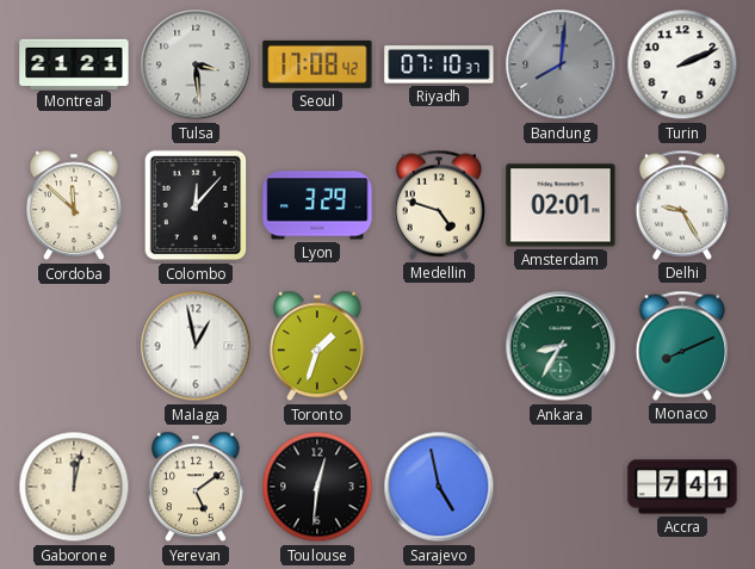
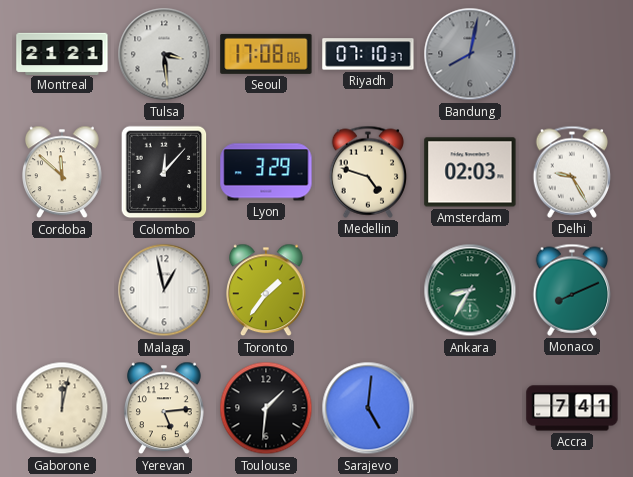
Seoul: 17:08:42 -> 17:08:06 (266, 54)
Bandung: 8:01 -> 8:02 (470, 54)
Turin: 2:11 -> none (682, 64)
Amsterdam: 02:01 -> 02:03 (470, 172)
Toronto: 1:33 -> 1:36 (267, 290)
Yerevan: 5:09 -> 5:14 (165, 408)
Toulouse: 12:31 -> 1:31 (266, 408)
Sarajevo: 4:58 -> 5:01 (368, 408)
